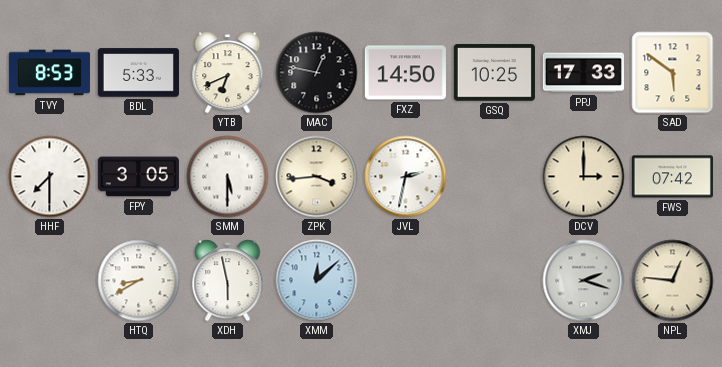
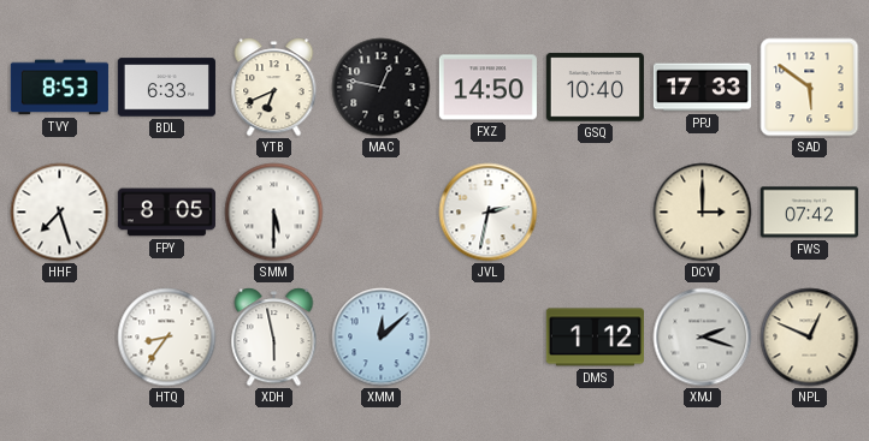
BDL: 5:33 -> 6:33 (166, 88)
GSQ: 10:25 -> 10:40 (595, 88)
HHF: 7:30 -> 7:27 (60, 213)
FPY: 3:05 -> 8:05 (166, 213)
ZPK: 3:44 -> none (317, 177)
HTQ: 8:40 -> 8:36 (167, 338)
DMS: none -> 1:12 (595, 338)
NPL: 12:46 -> 12:49 (810, 338)
